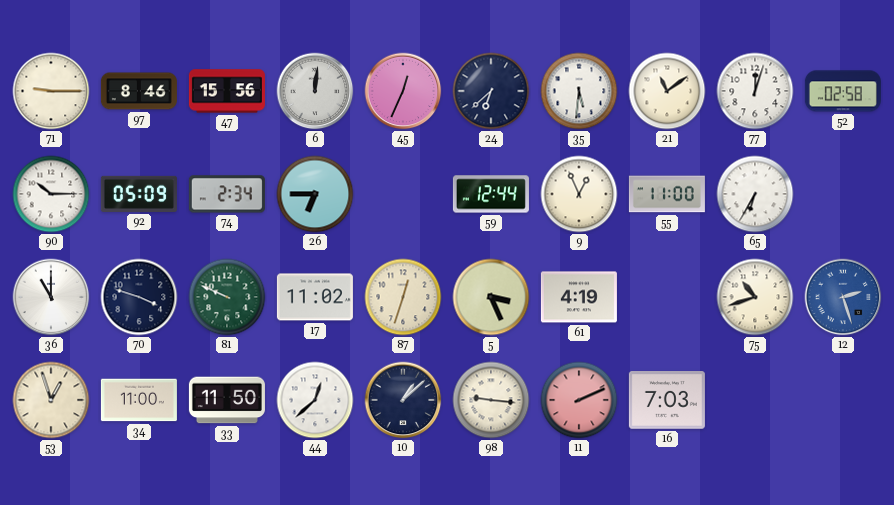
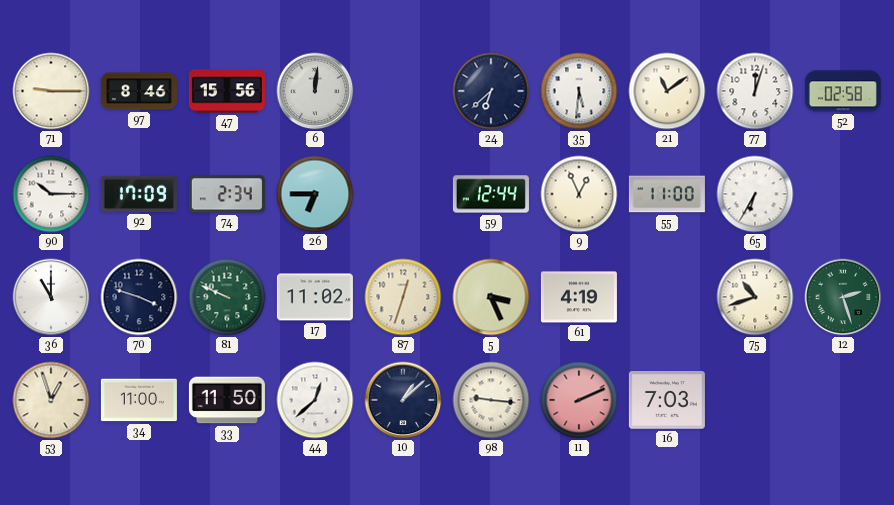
45: 12:34 -> none (403, 91)
92: 05:09 -> 17:09 (139, 194)
12 dial: blue -> green (843, 297)
